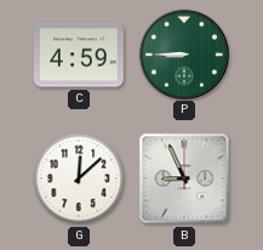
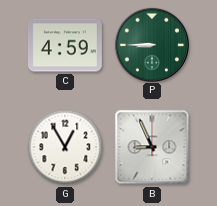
G: 12:08 -> 12:55 (65, 147)
